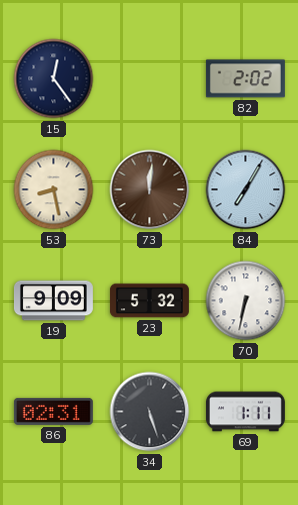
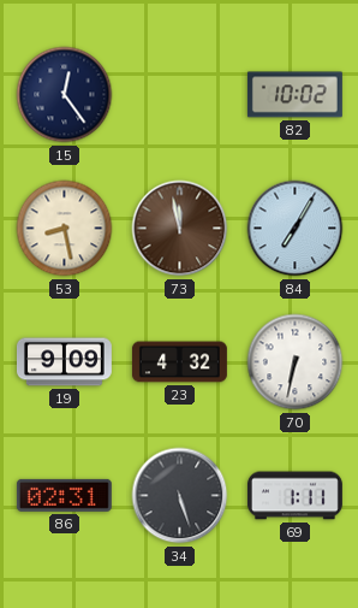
82: 2:02 -> 10:02 (294, 95)
73: 12:01 -> 11:58 (180, 229)
23: 5:32 -> 4:32 (179, 362)
